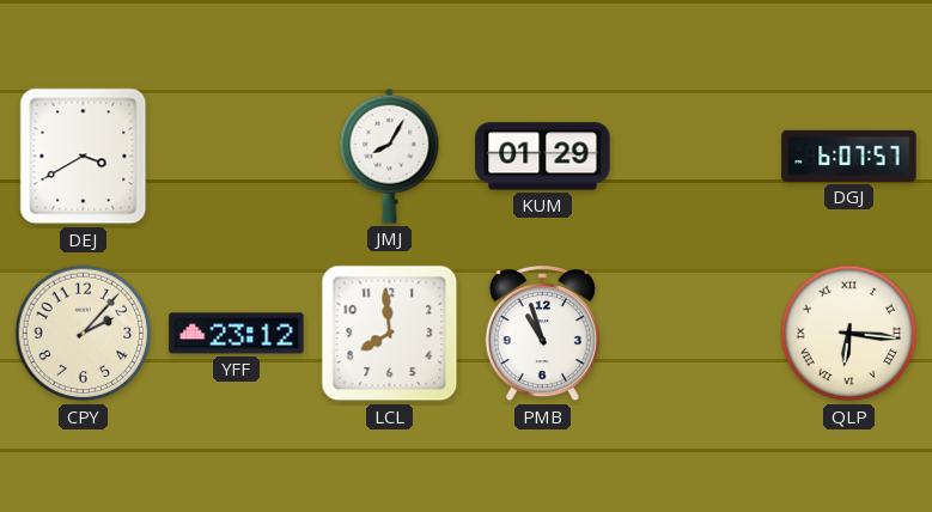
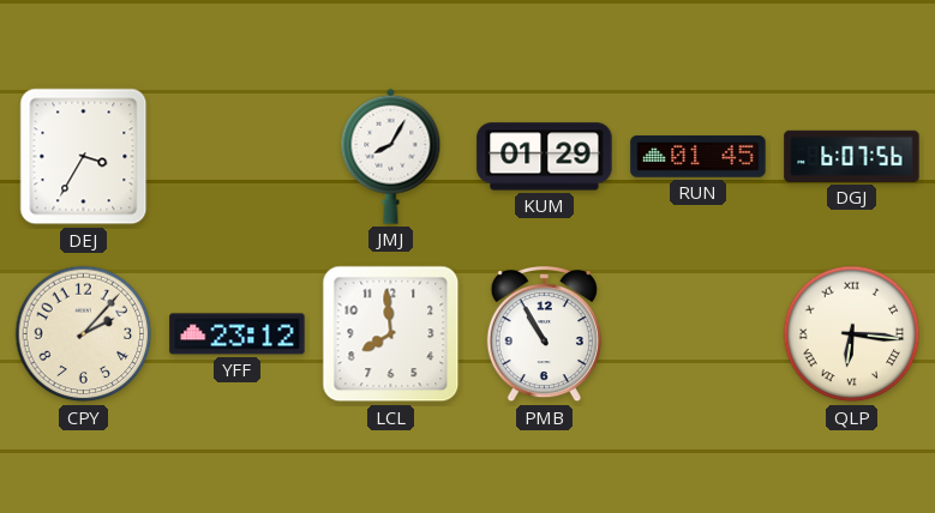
DEJ: 3:40 -> 3:35 (84, 157)
RUN: none -> 01:45 (699, 157)
DGJ: 6:07:57 -> 6:07:56 (852, 156)
PMB: 10:57 -> 10:55 (544, 334)
